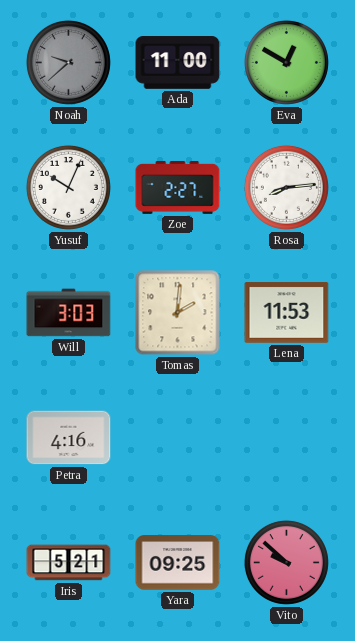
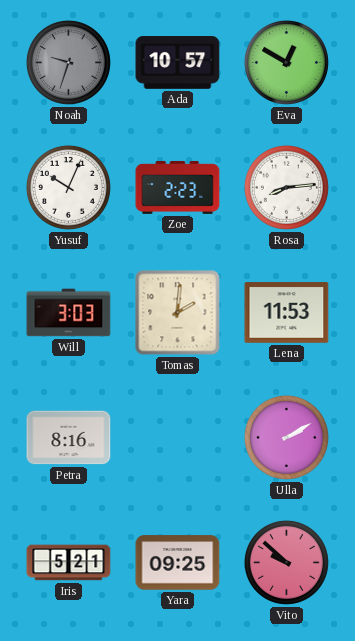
Noah: 9:38 -> 9:33 (68, 62)
Ada: 11:00 -> 10:57 (178, 63)
Zoe: 2:27 -> 2:23 (178, 187)
Petra: 4:16 -> 8:16 (69, 438)
Ulla: none -> 2:10 (286, 437)
